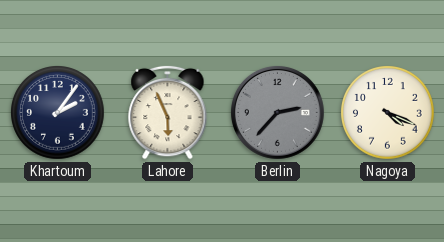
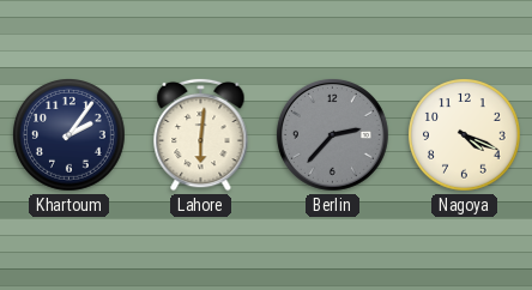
Lahore: 5:56 -> 6:01 (201, 134)
